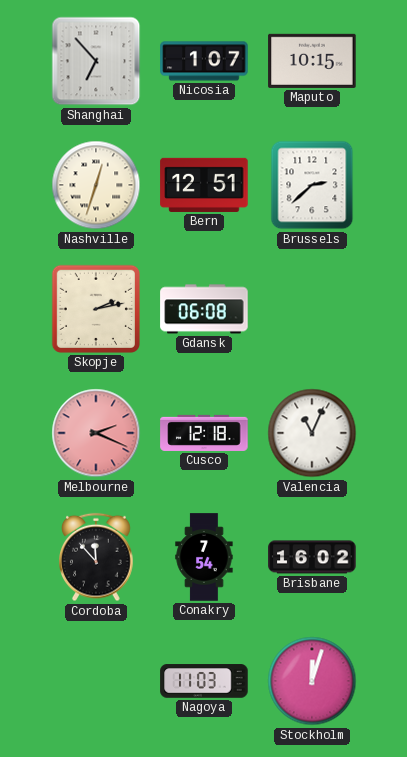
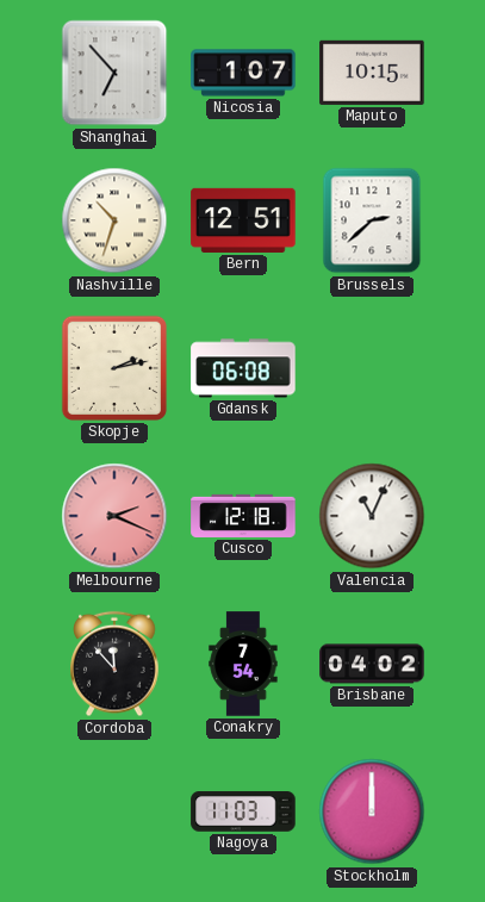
Nashville: 12:33 -> 10:33 (114, 220)
Brisbane: 16:02 -> 04:02 (372, 664)
Stockholm: 12:03 -> 12:00 (372, 811)
